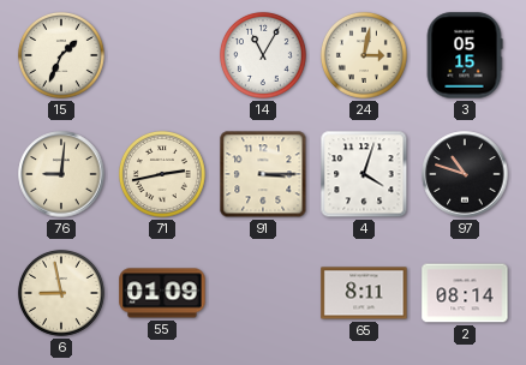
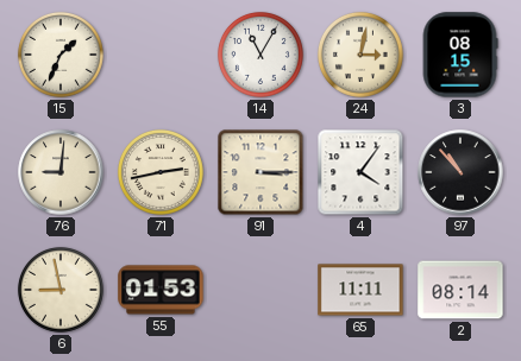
3: 05:15 -> 08:15 (460, 55)
4: 4:03 -> 4:06 (360, 172)
97: 10:48 -> 10:53 (460, 172)
55: 01:09 -> 01:53 (161, 290)
65: 8:11 -> 11:11 (360, 290)
